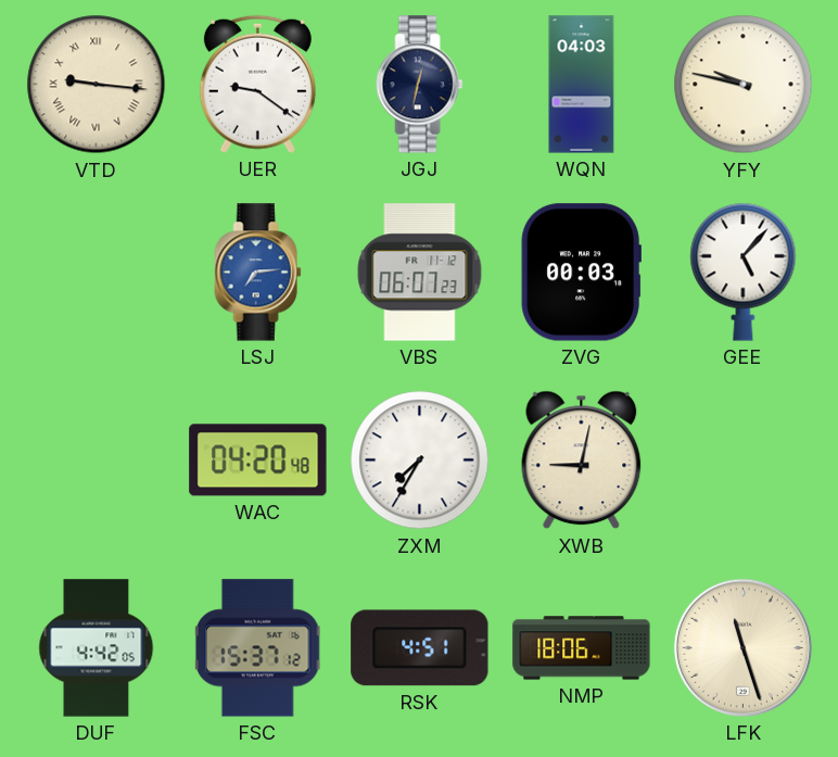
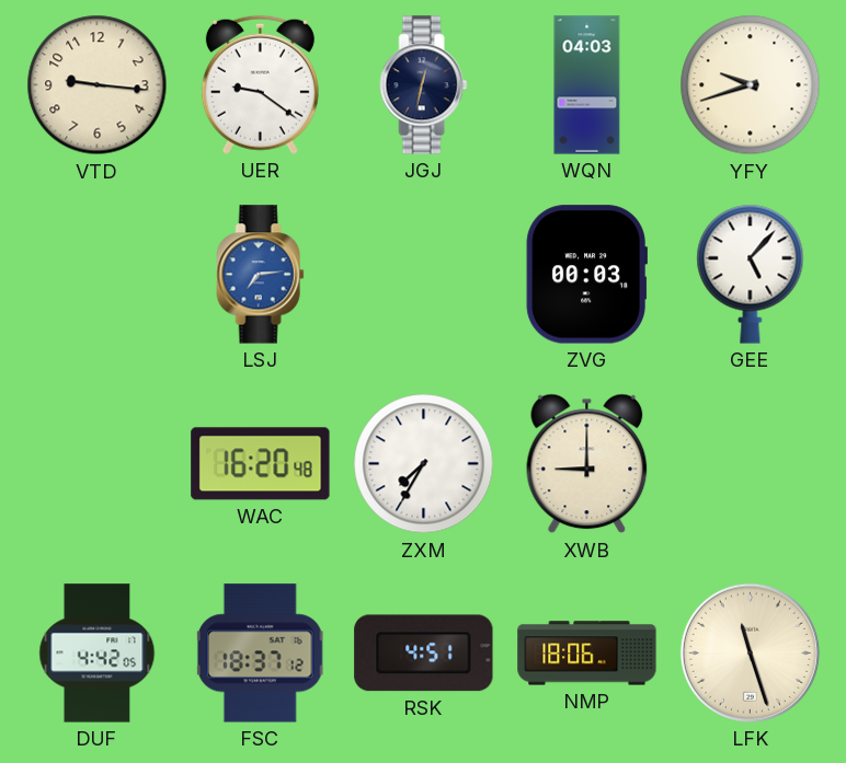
VTD numerals: Roman -> Arabic (98, 85)
YFY: 9:47 -> 9:42 (751, 85)
VBS: 06:07 -> none (420, 273)
WAC: 04:20 -> 16:20 (261, 464)
XWB: 9:02 -> 9:00 (587, 464)
FSC: 15:37 -> 18:37 (261, 654)
